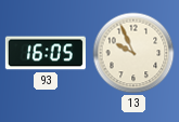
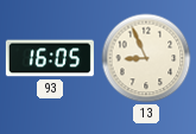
13: 9:56 -> 8:56 (146, 58)
